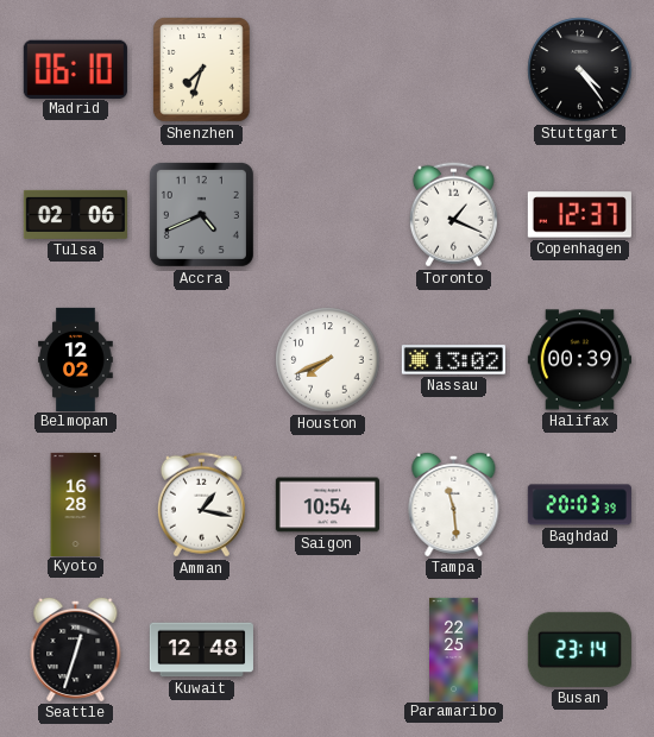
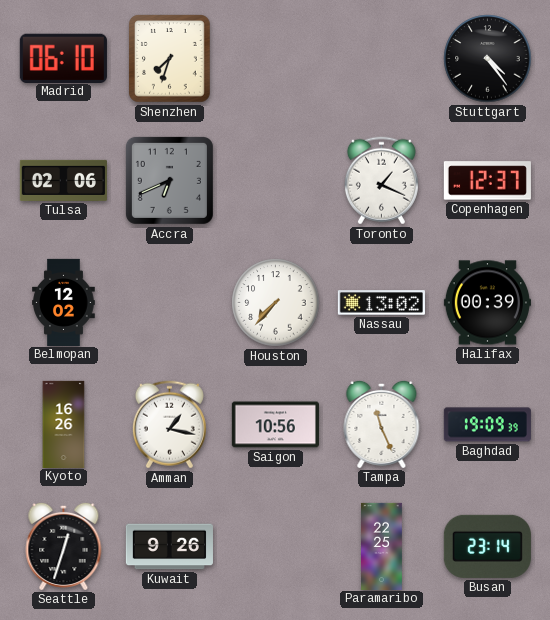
Accra: 4:41 -> 6:41 (169, 180)
Houston: 7:41 -> 7:37 (276, 303)
Kyoto: 16:28 -> 16:26 (64, 424)
Saigon: 10:54 -> 10:56 (275, 425)
Tampa: 11:29 -> 11:26 (382, 424)
Baghdad: 20:03 -> 19:09 (487, 425)
Kuwait: 12:48 -> 9:26 (169, 547)
